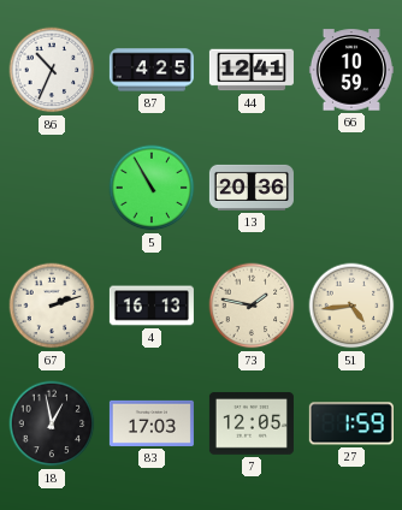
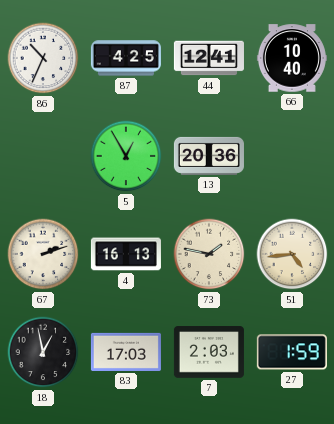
66: 10:59 -> 10:40 (292, 58)
5: 10:55 -> 12:55 (126, 156)
7: 12:05 -> 2:03 (209, 352)
